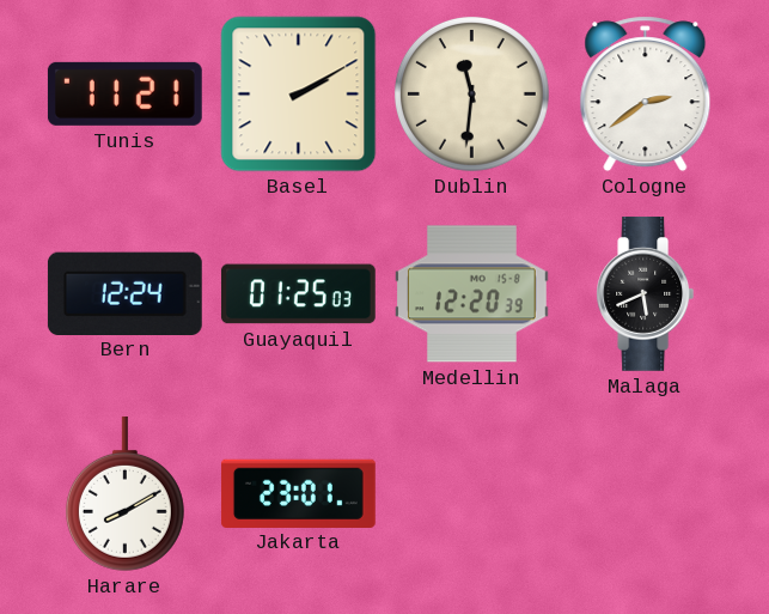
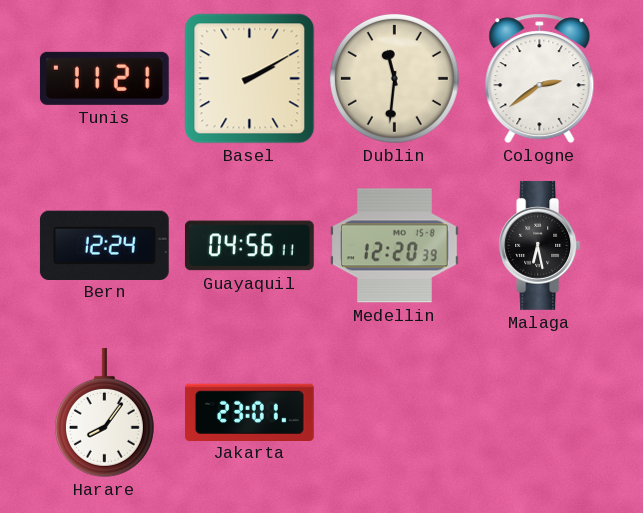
Guayaquil: 01:25 -> 04:56 (249, 246)
Malaga: 5:41 -> 6:28 (540, 245)
Harare: 8:10 -> 8:06 (104, 412)
